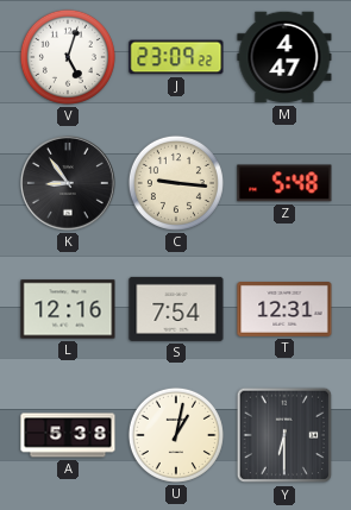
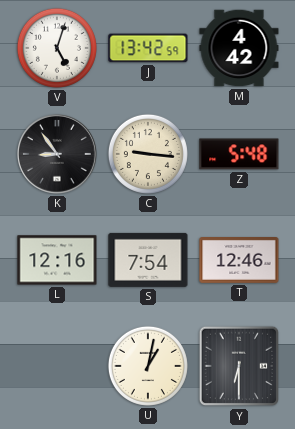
J: 23:09 -> 13:42 (148, 48)
M: 4:47 -> 4:42 (239, 48)
T: 12:31 -> 12:46 (239, 261)
A: 5:38 -> none (68, 435)
